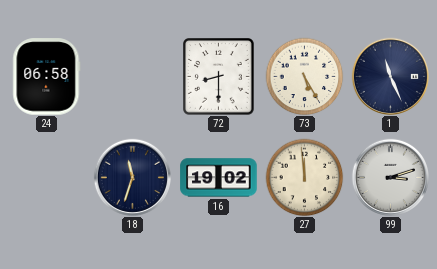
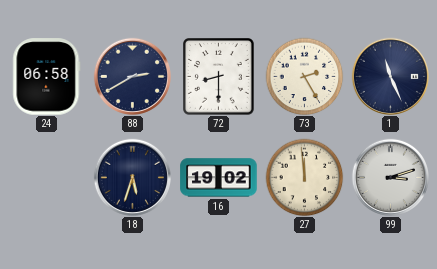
88: none -> 2:40 (132, 76)
73: 5:25 -> 2:25 (304, 76)
18: 11:33 -> 5:33 (132, 177)
